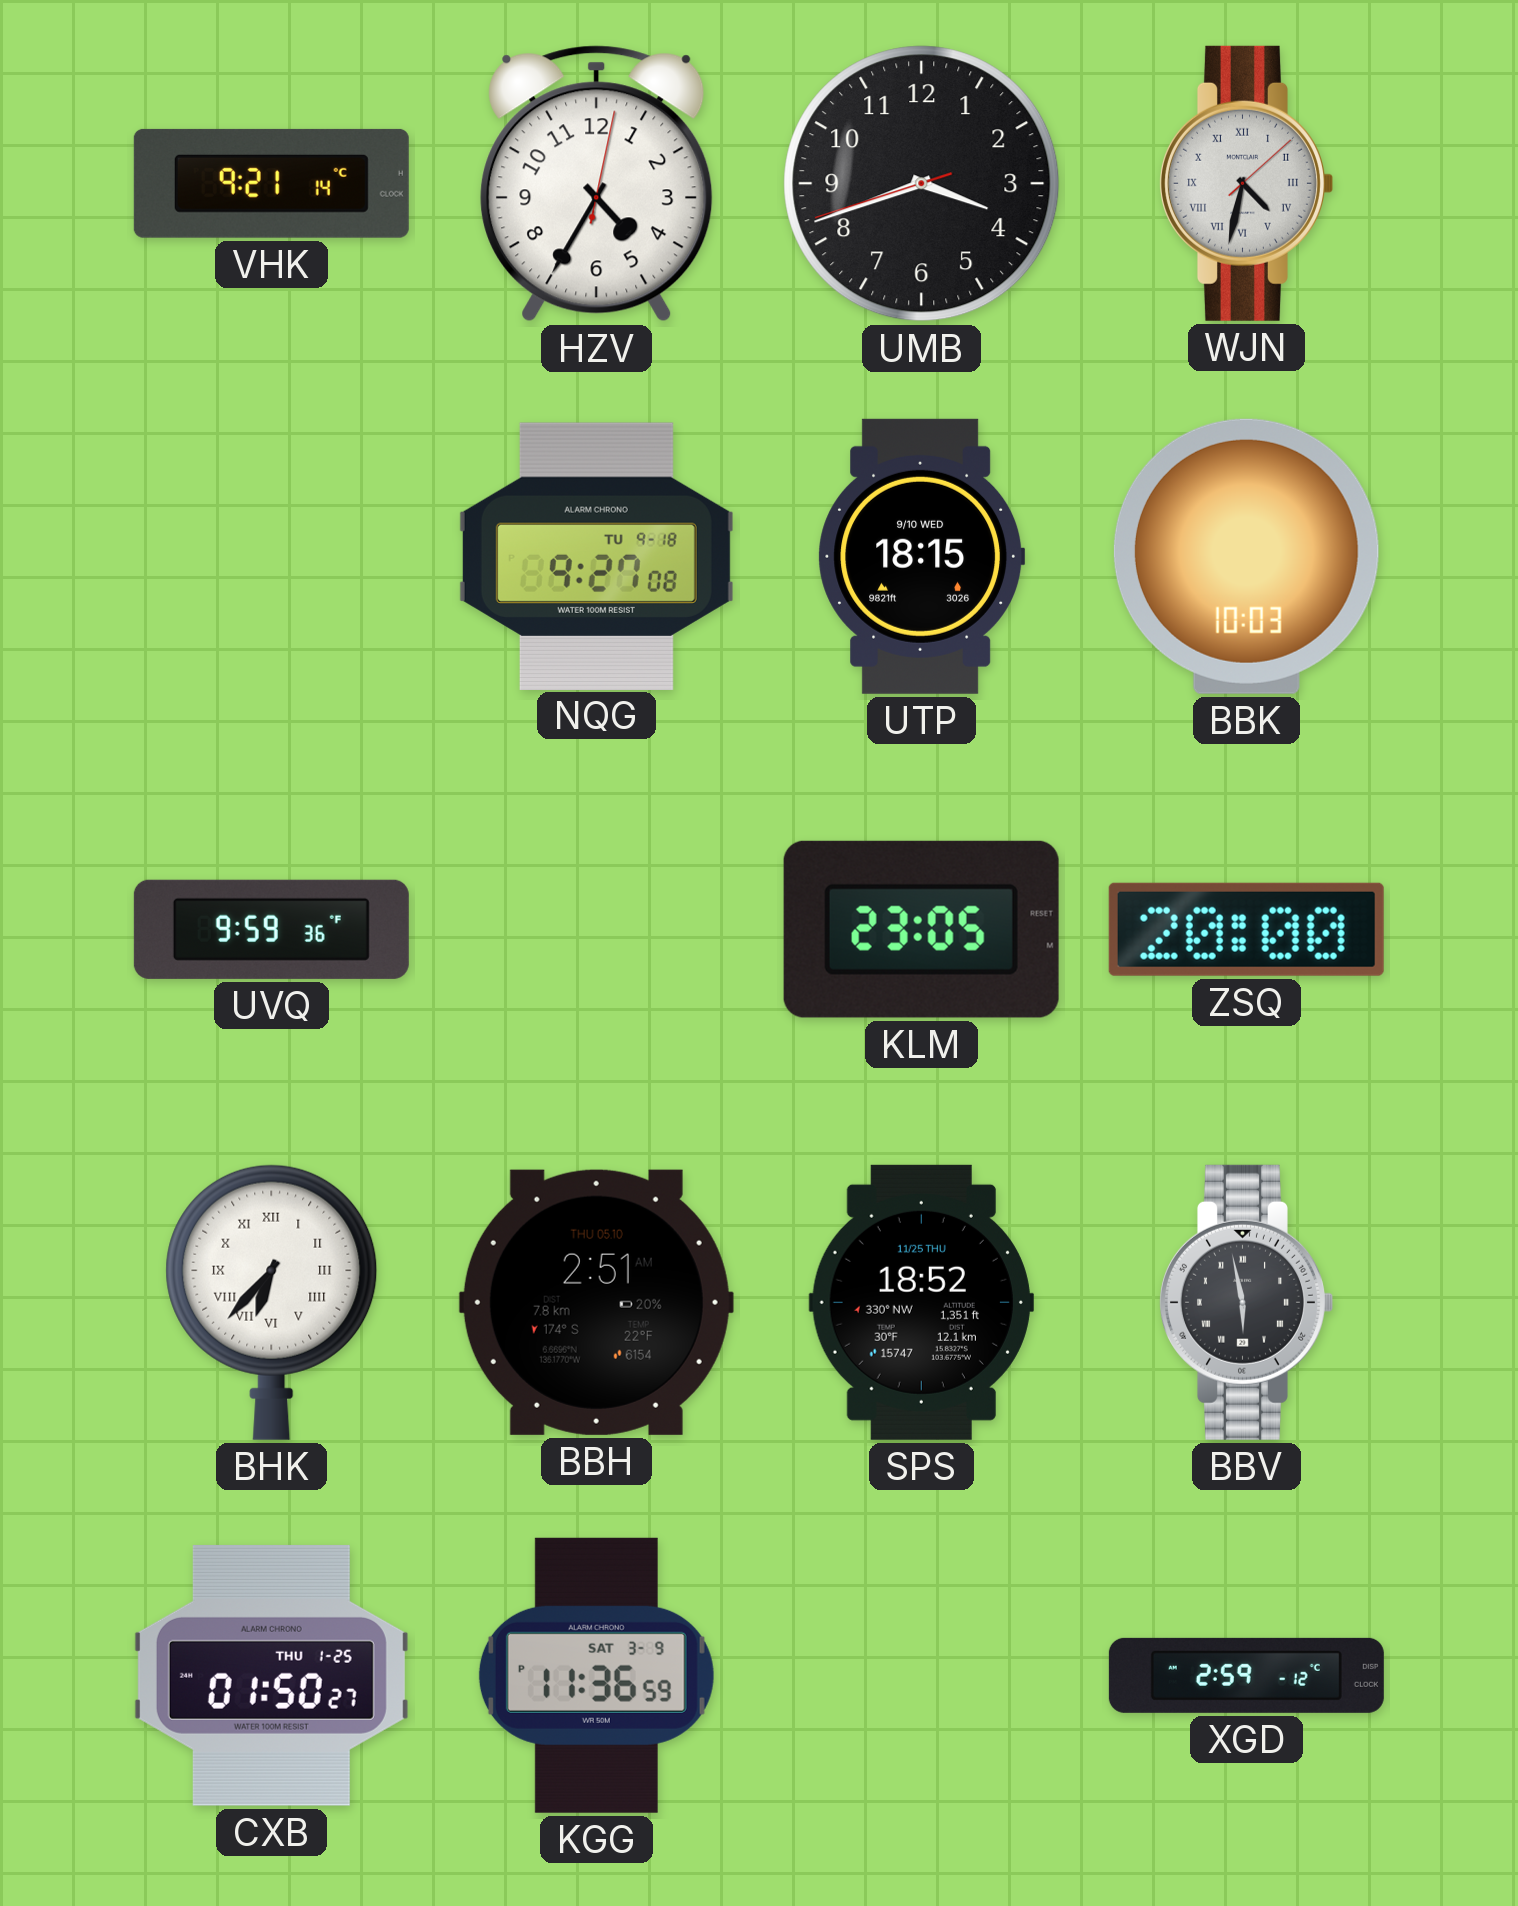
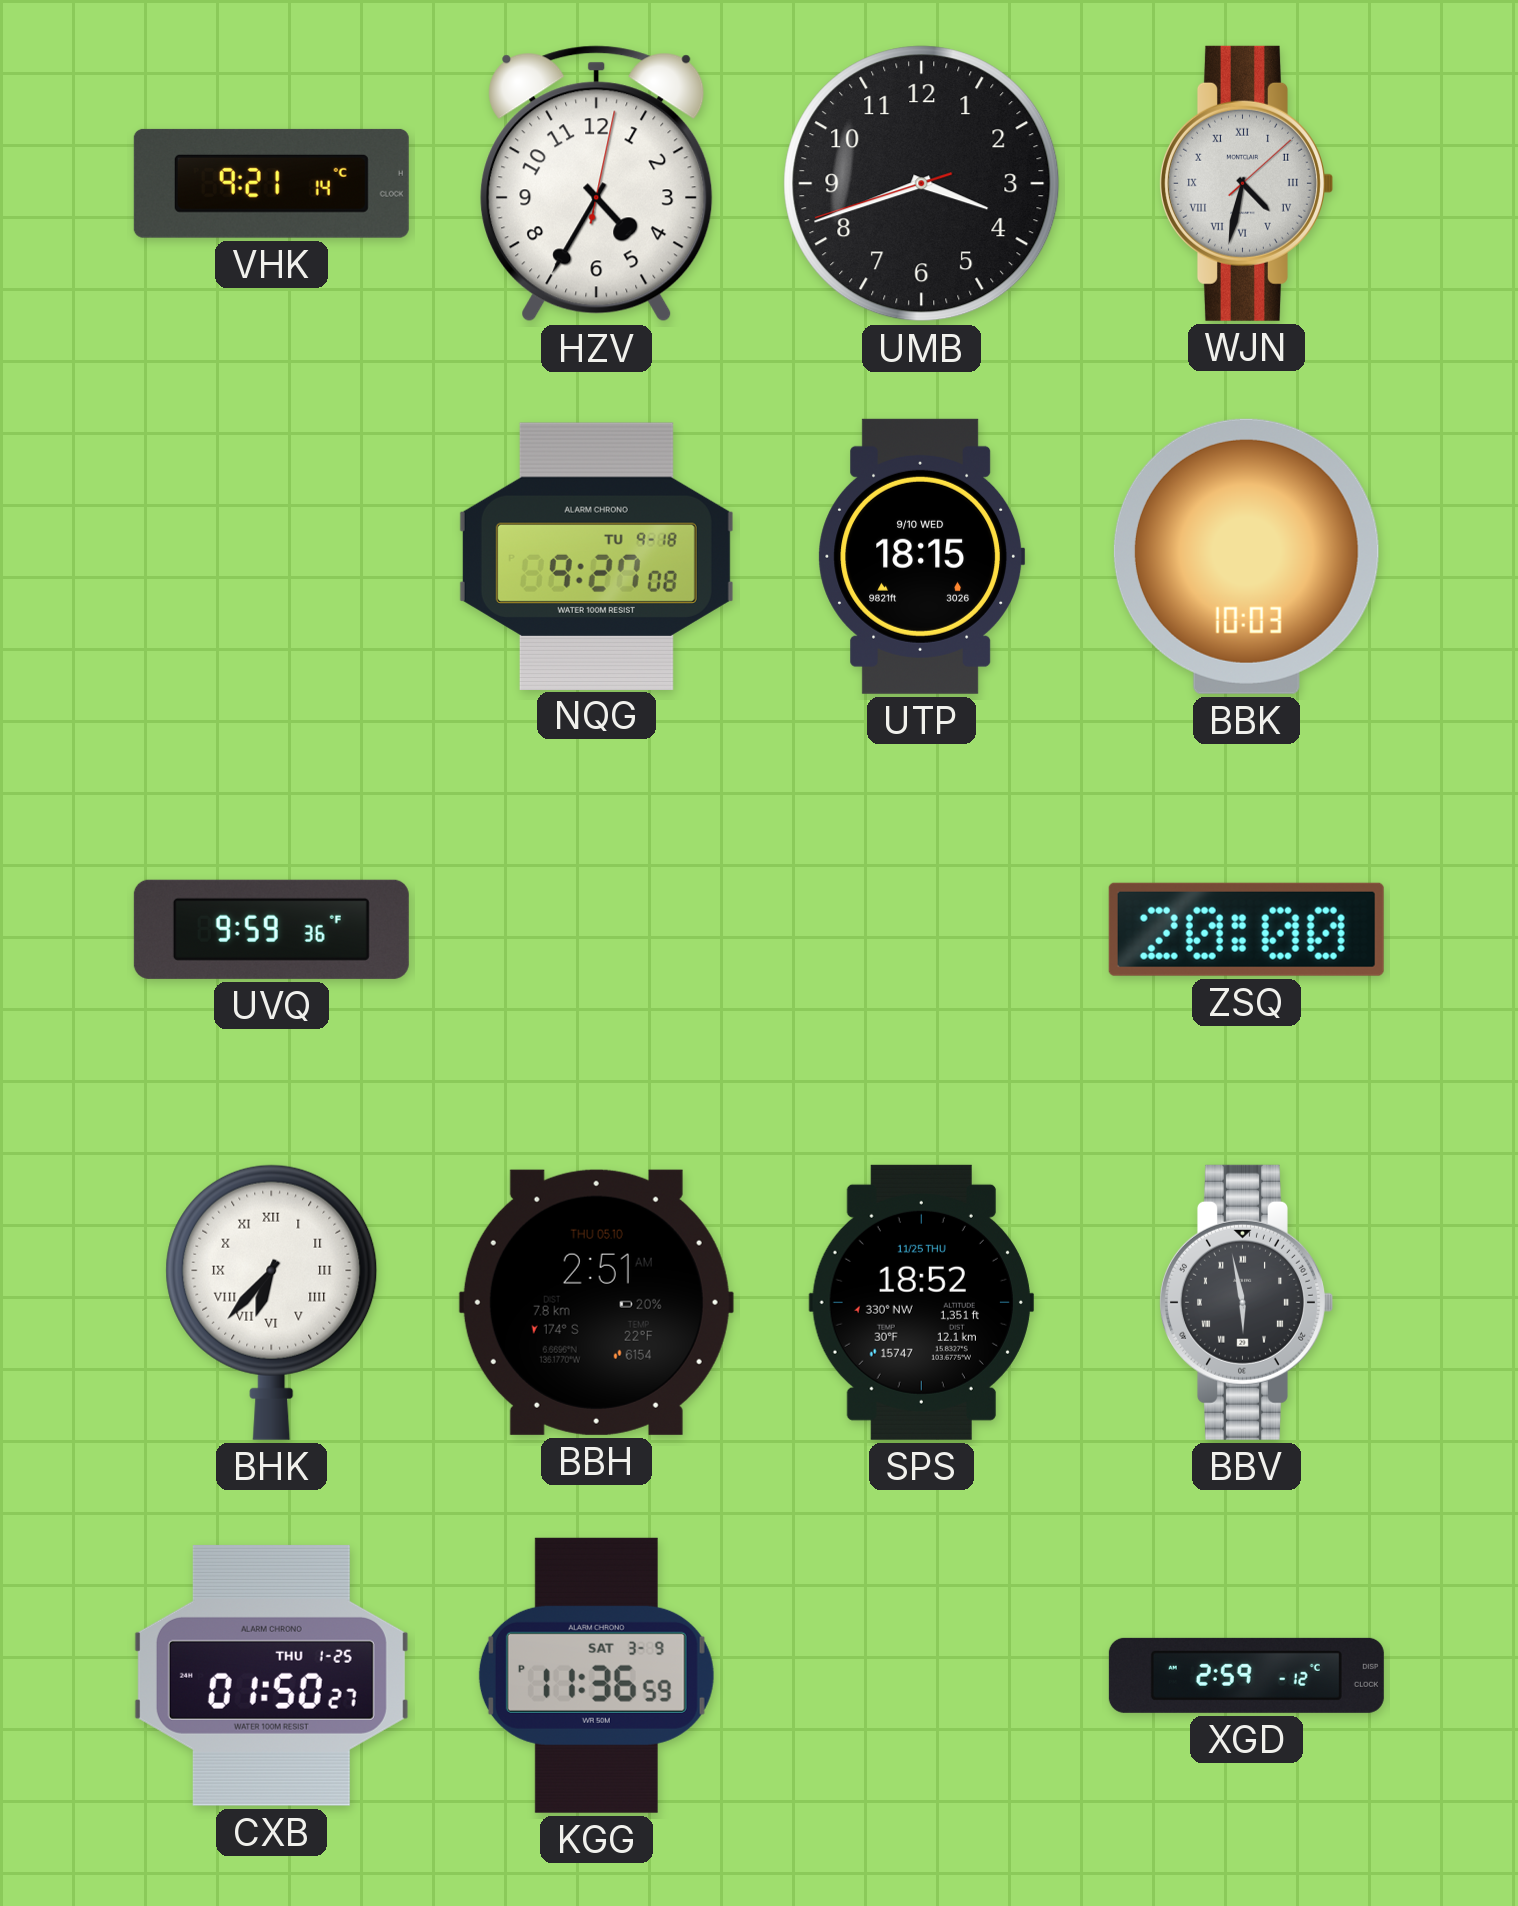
KLM: 23:05 -> none (921, 929)
